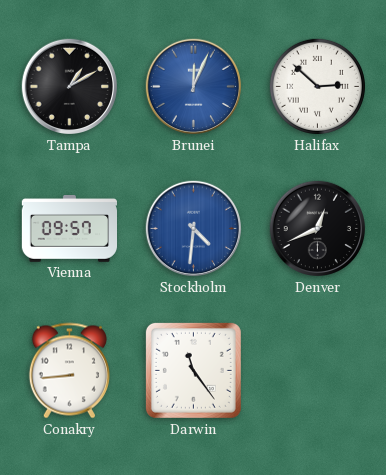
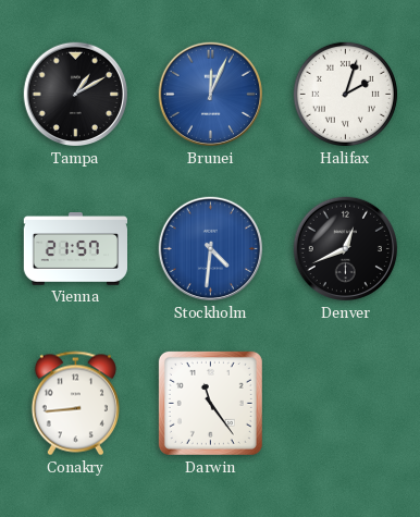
Halifax: 2:52 -> 2:03 (345, 94)
Vienna: 09:57 -> 21:57 (75, 249)
